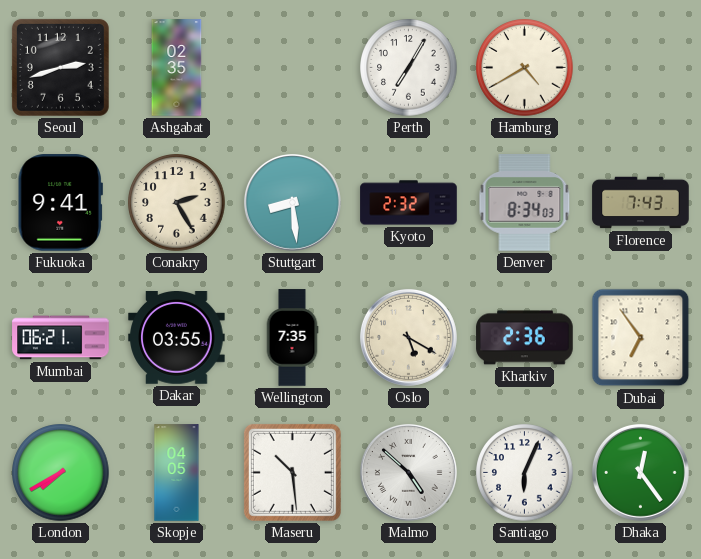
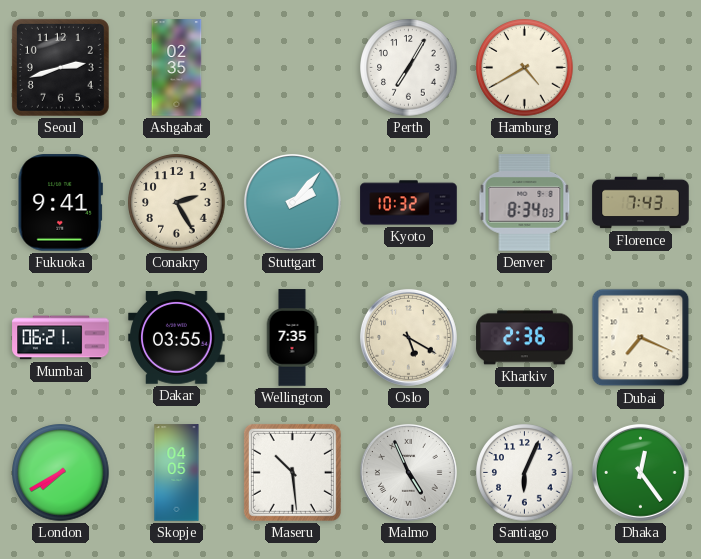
Stuttgart: 8:29 -> 2:07 (292, 202)
Kyoto: 2:32 -> 10:32 (409, 203)
Dubai: 6:54 -> 7:19 (641, 338)
Malmo: 4:52 -> 4:56 (408, 472)
